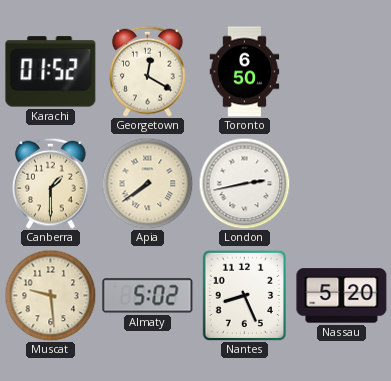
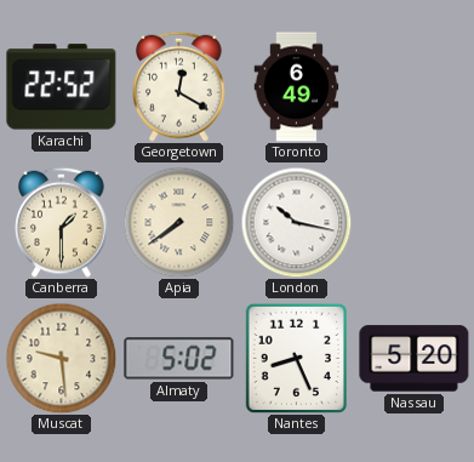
Karachi: 01:52 -> 22:52 (62, 87)
Toronto: 6:50 -> 6:49 (297, 87)
London: 2:43 -> 10:17 (296, 222)
